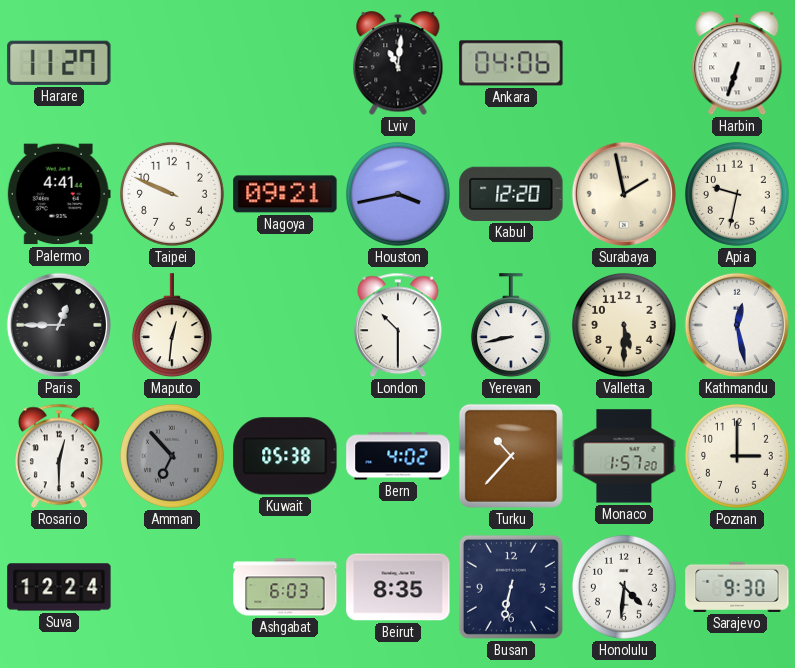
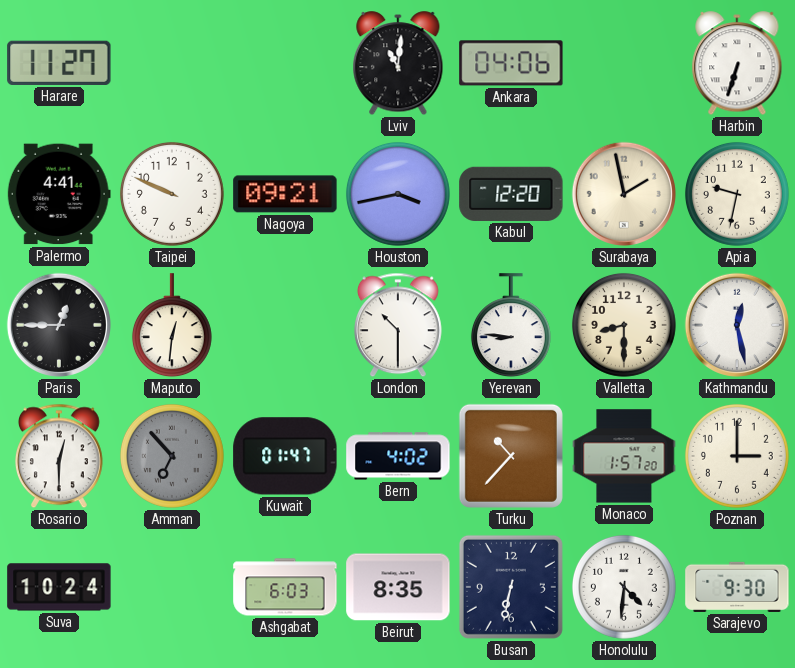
Yerevan: 8:43 -> 8:46 (511, 326)
Valletta: 5:30 -> 8:30 (624, 325)
Kuwait: 05:38 -> 01:47 (285, 456)
Suva: 12:24 -> 10:24 (59, 587)
